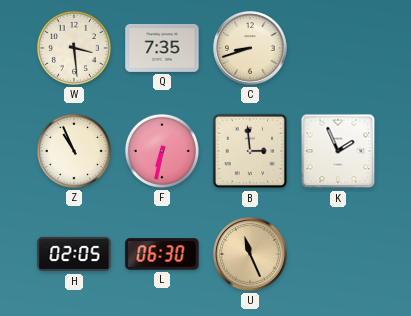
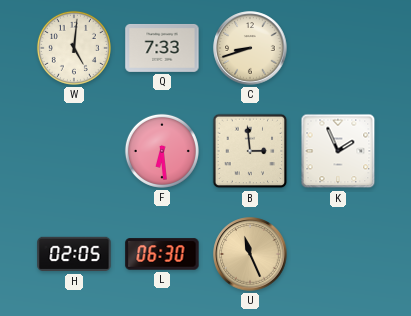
W: 3:29 -> 5:01 (74, 48)
Q: 7:35 -> 7:33 (162, 48)
Z: 10:56 -> none (74, 151)
F: 6:32 -> 6:29 (162, 151)
